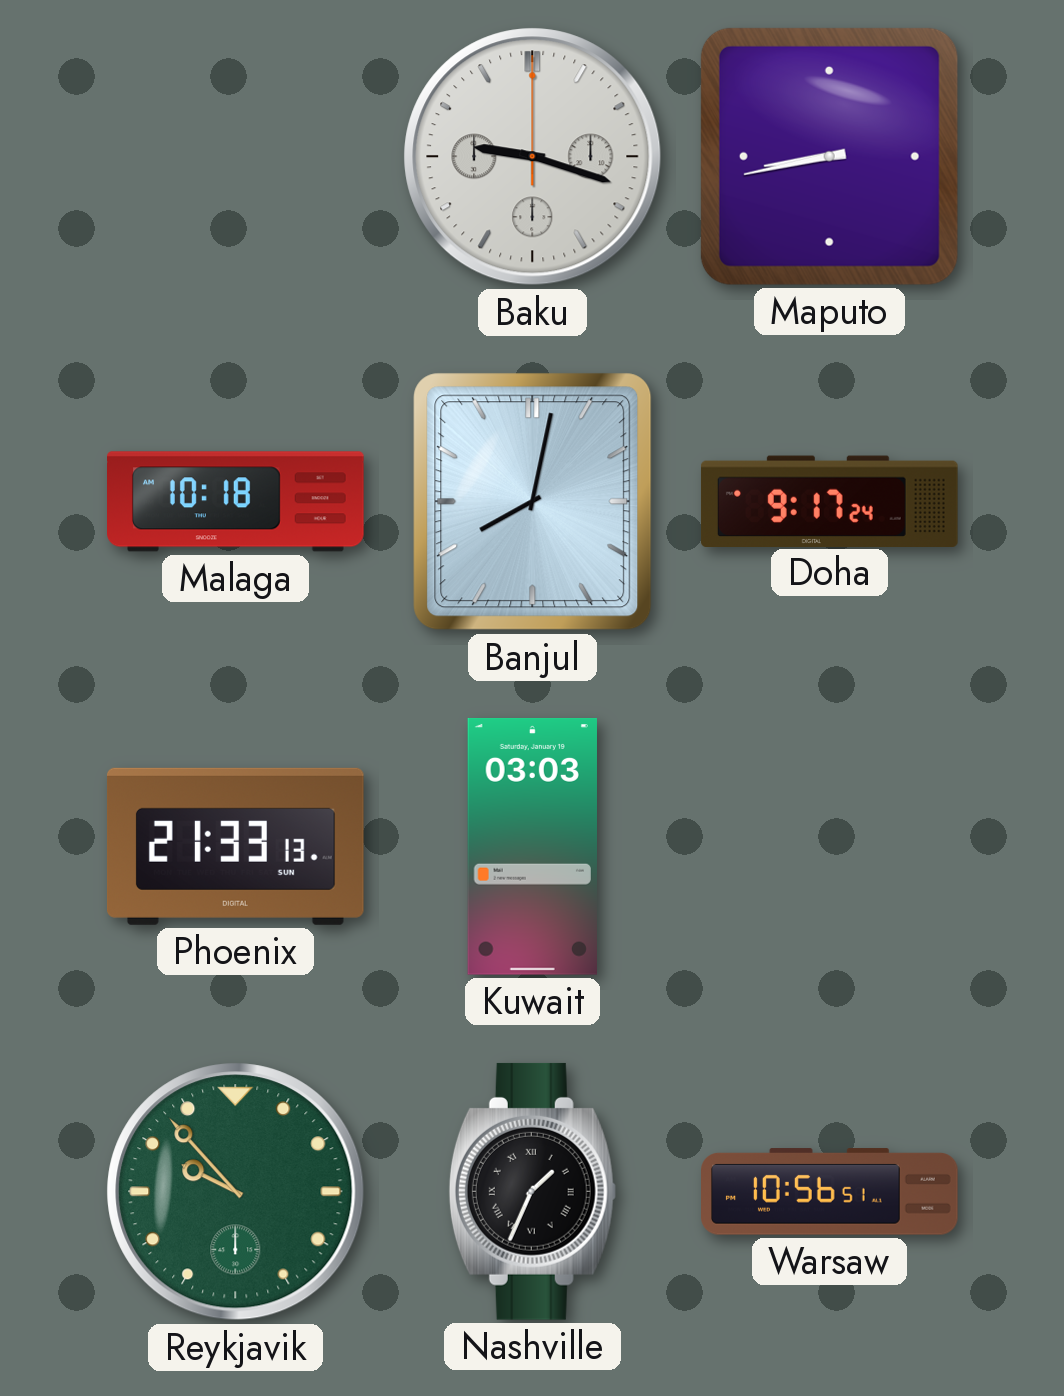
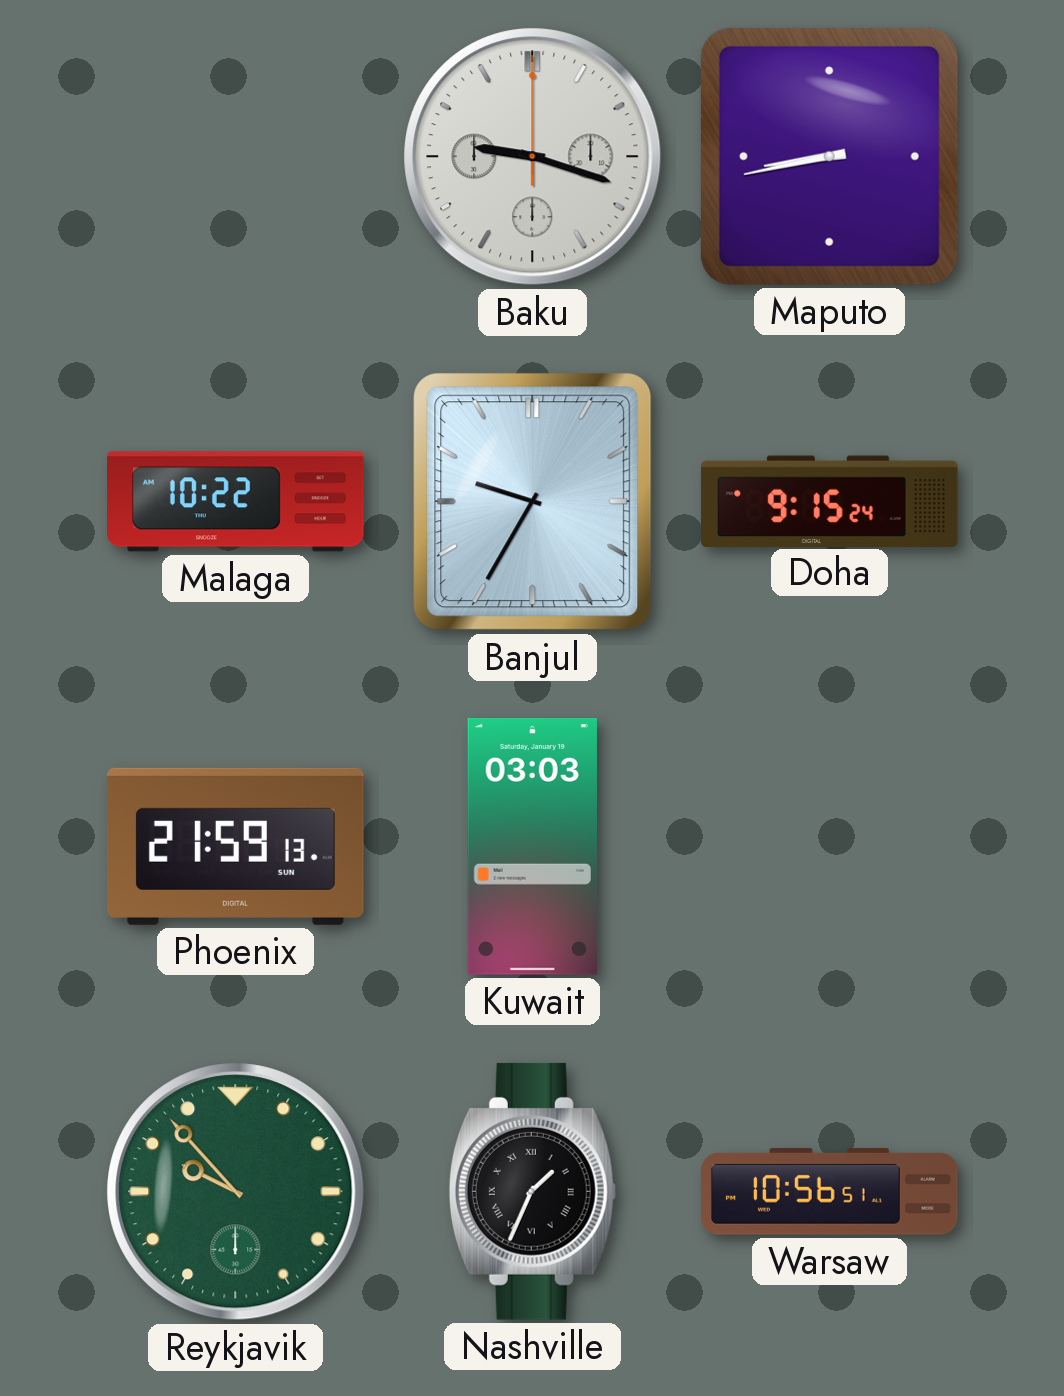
Malaga: 10:18 -> 10:22 (236, 502)
Banjul: 8:02 -> 9:35 (533, 502)
Doha: 9:17 -> 9:15 (829, 501)
Phoenix: 21:33 -> 21:59 (235, 846)
